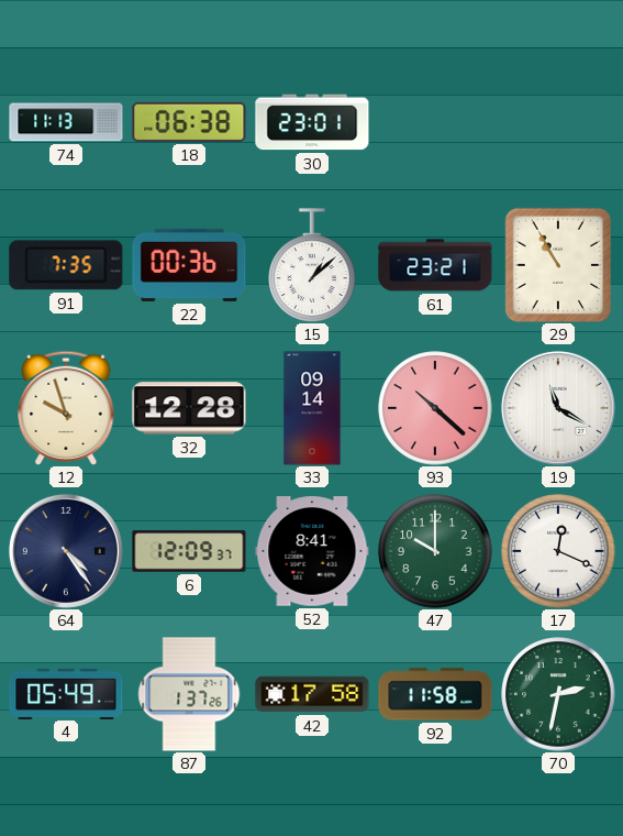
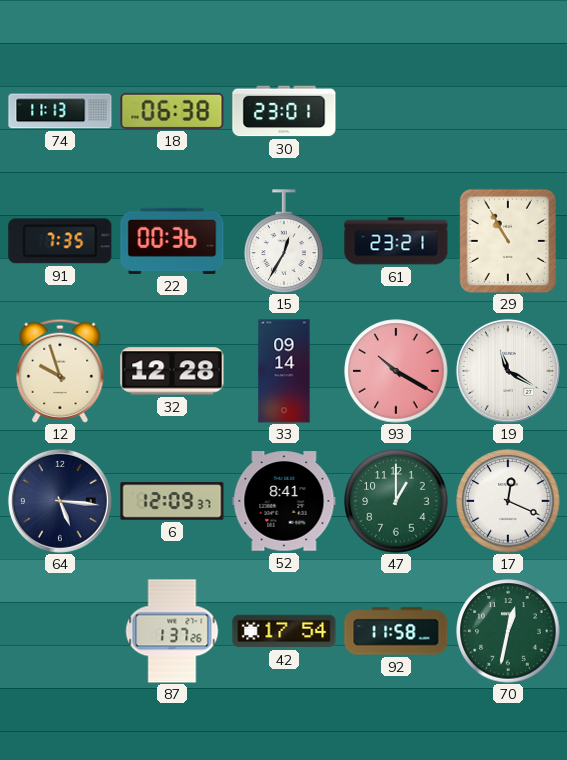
15: 1:08 -> 12:35 (284, 241)
93: 10:22 -> 10:20 (396, 371)
64: 4:24 -> 5:16 (60, 501)
47: 10:00 -> 1:00 (396, 501)
4: 05:49 -> none (66, 693)
42: 17:58 -> 17:54 (284, 631)
70: 2:32 -> 12:32 (508, 631)
